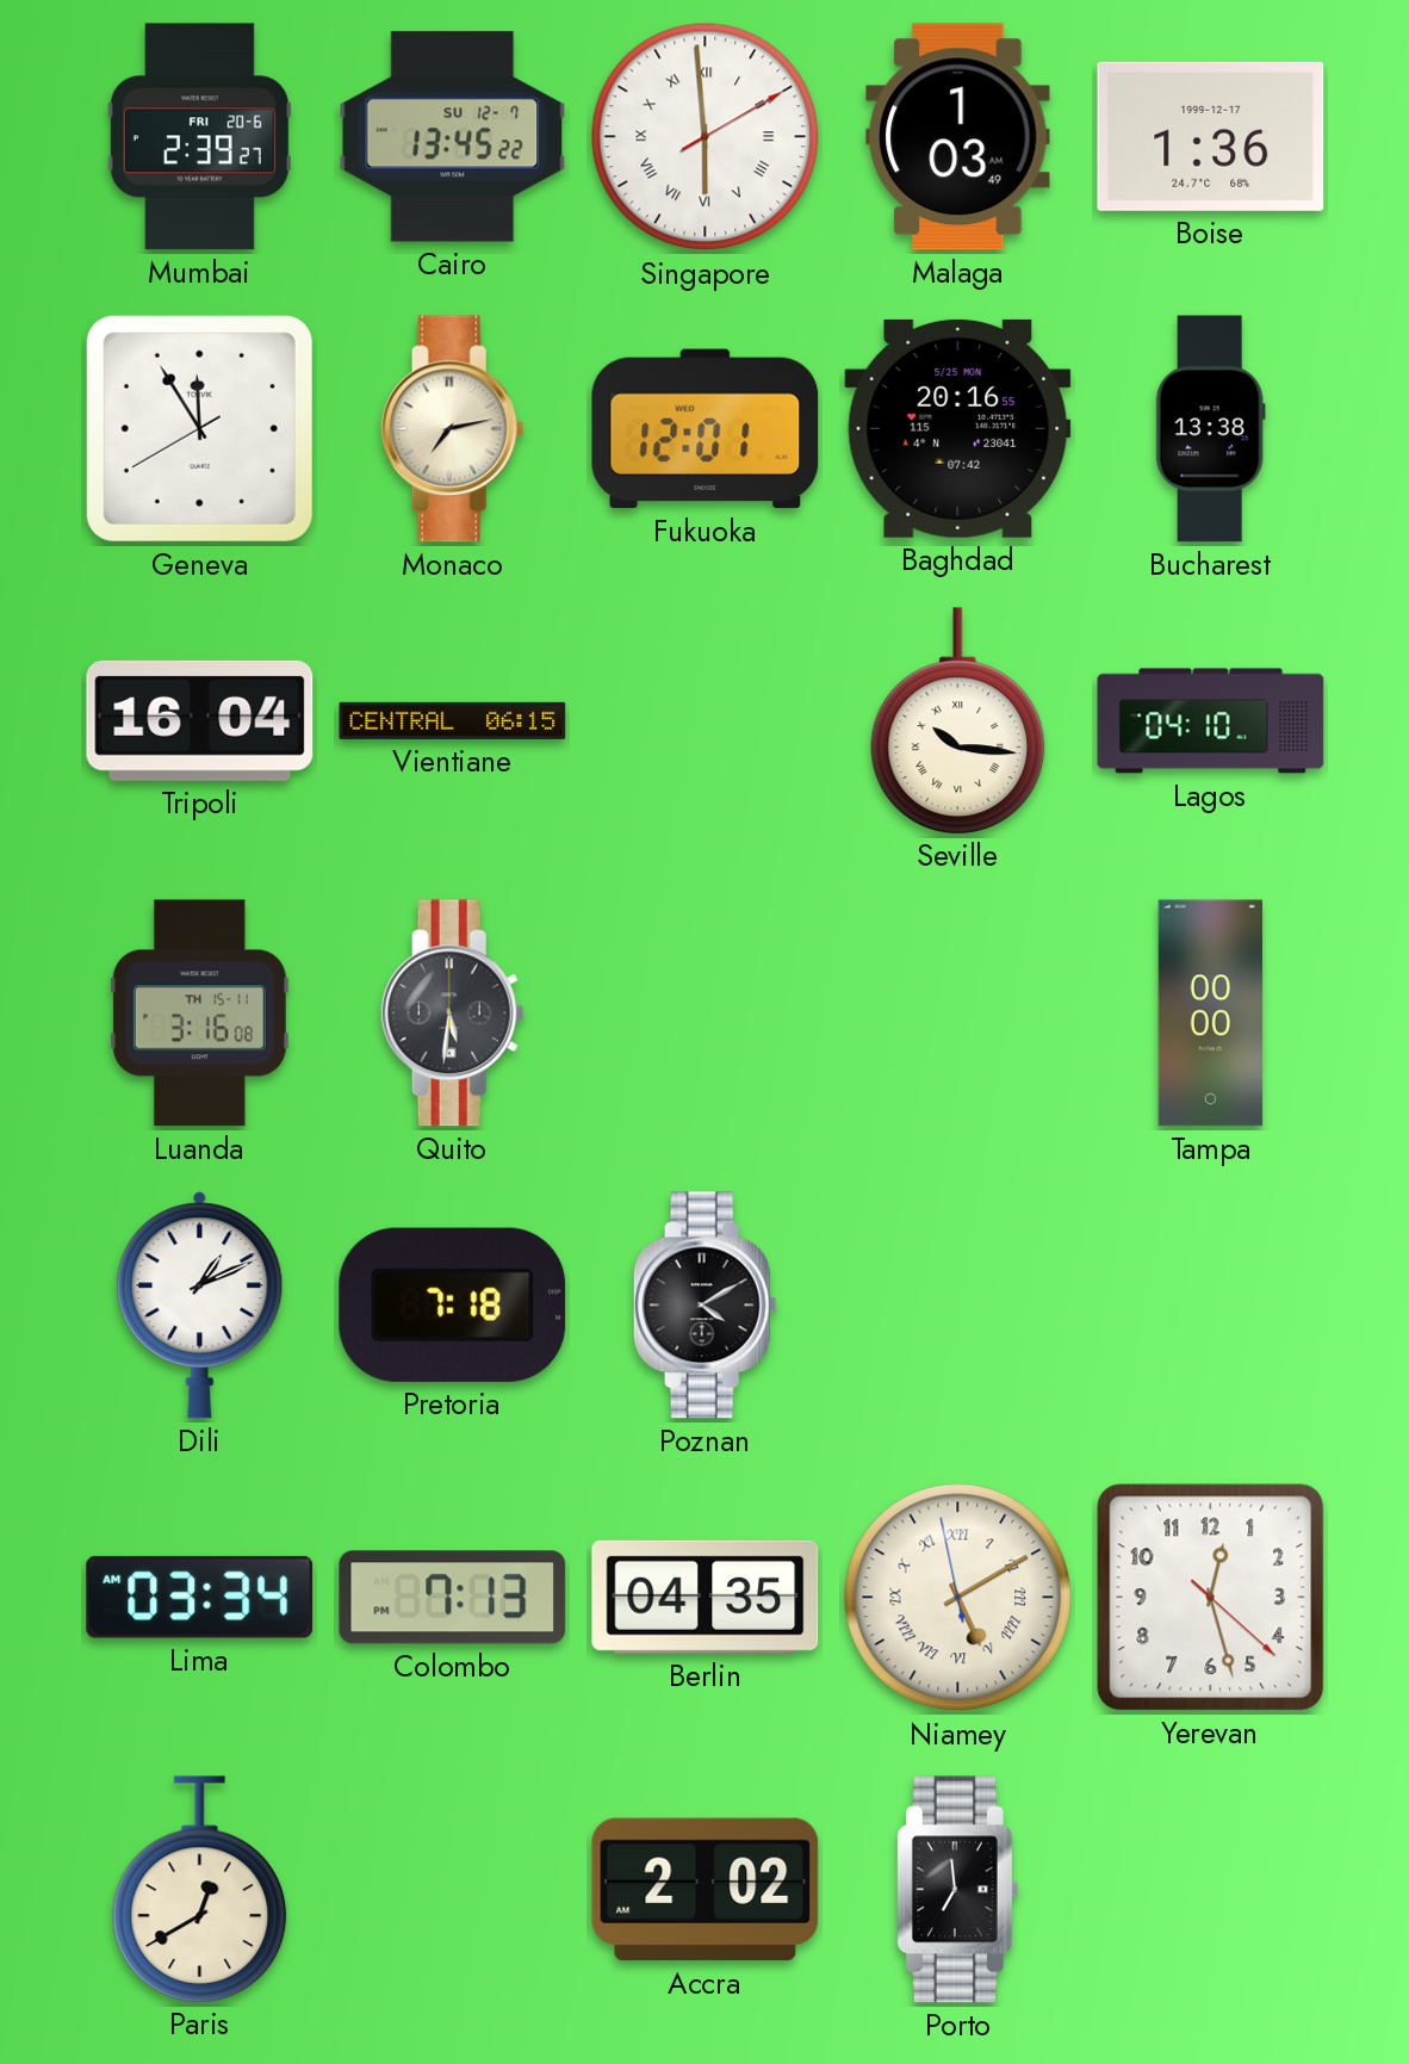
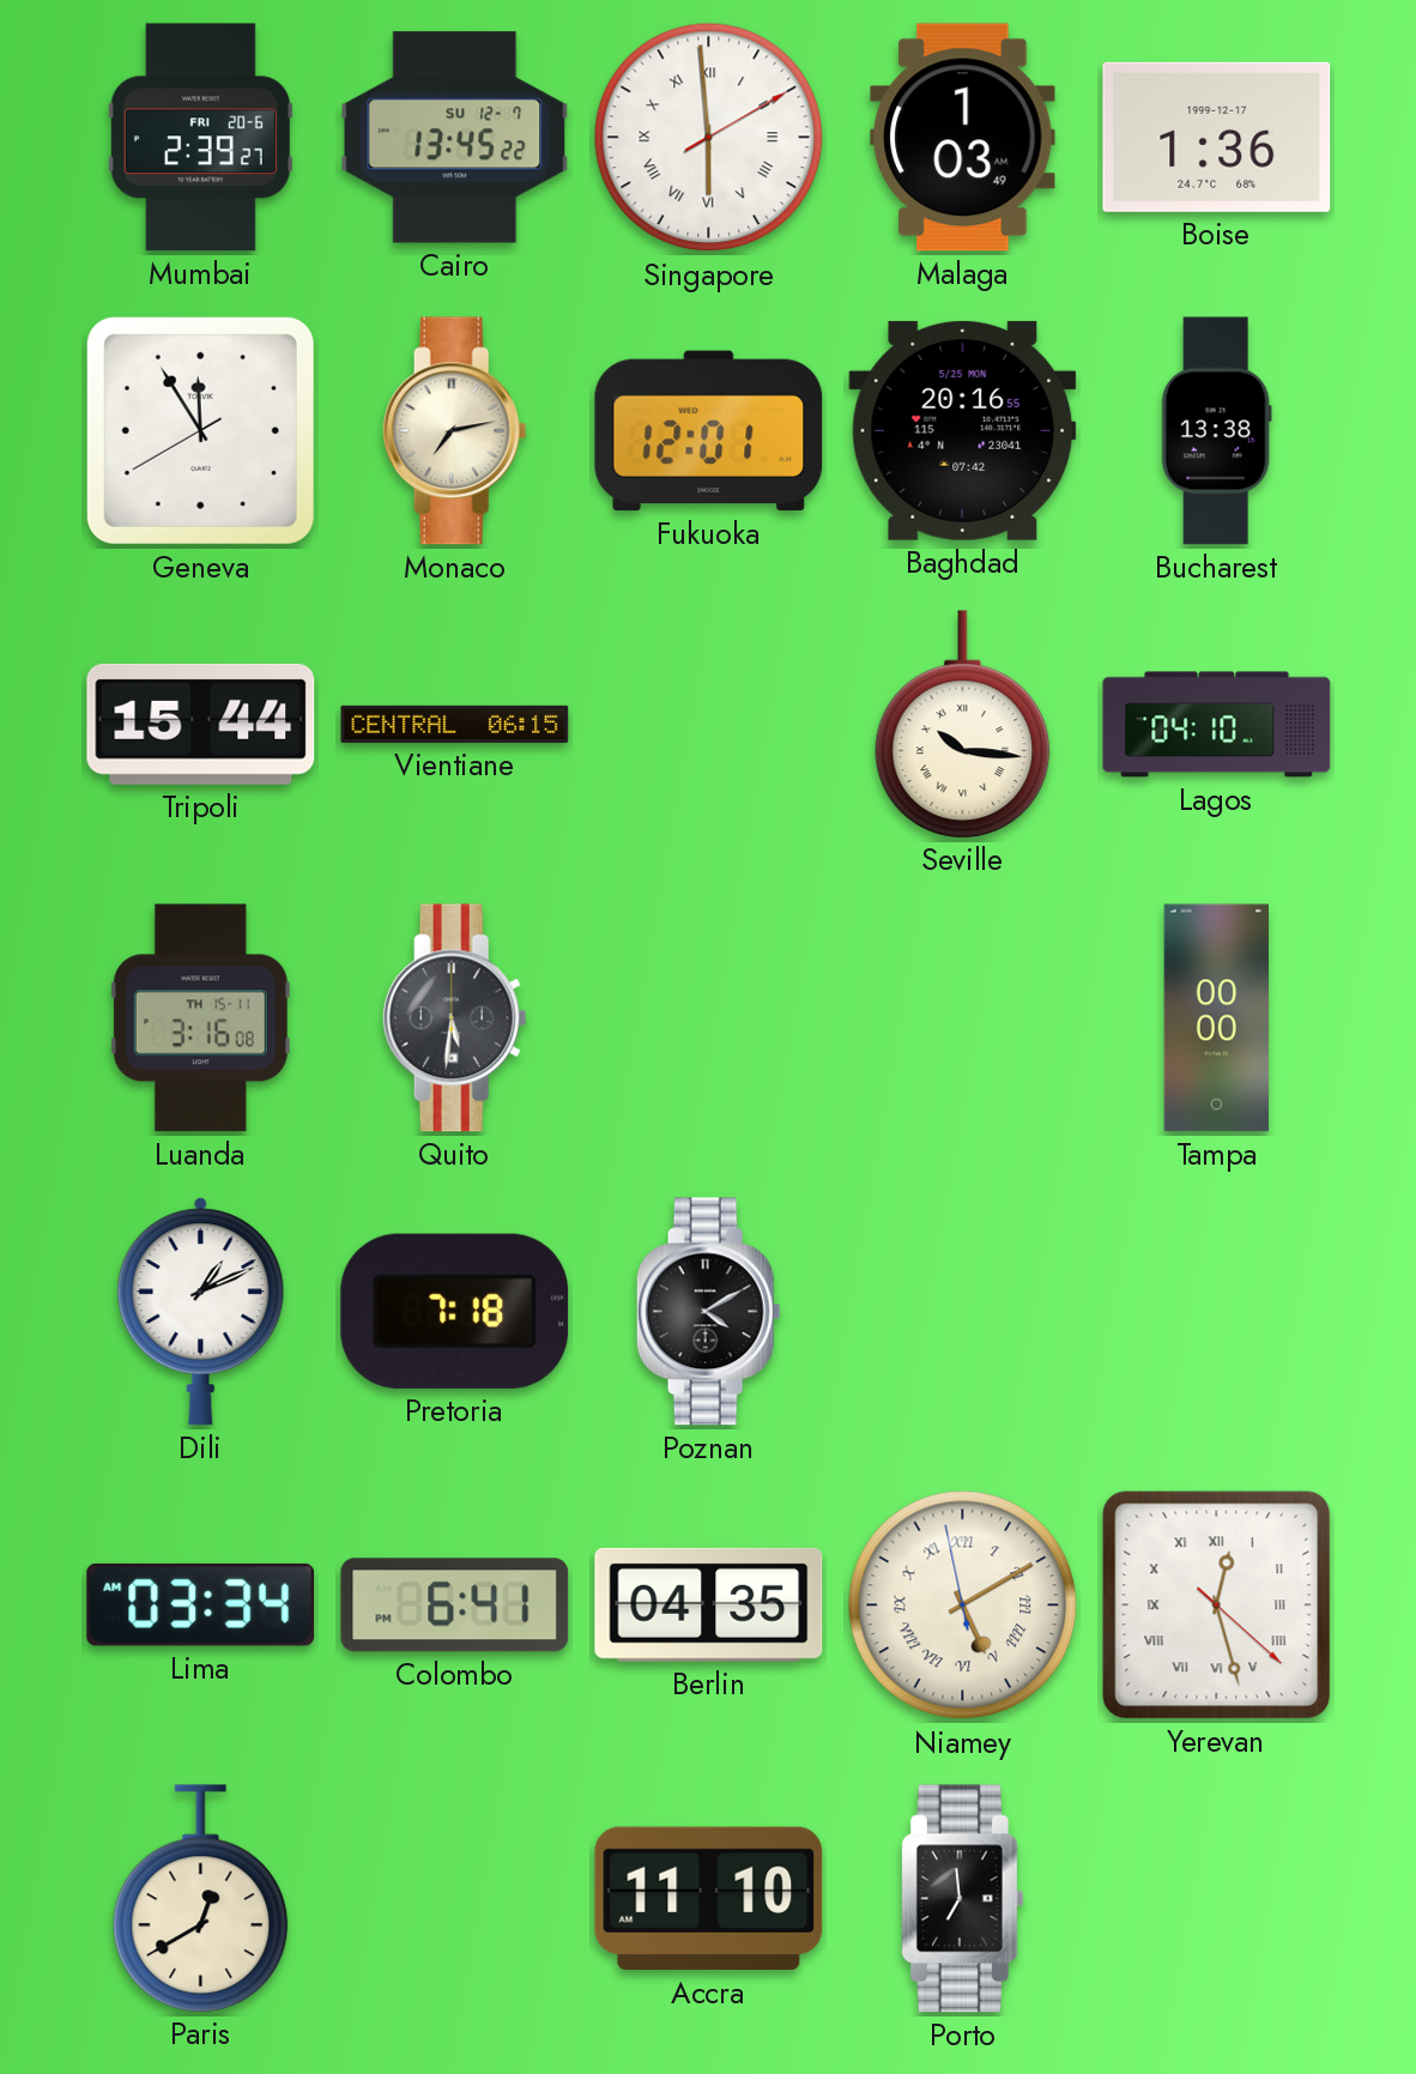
Tripoli: 16:04 -> 15:44 (201, 724)
Colombo: 7:13 -> 6:41 (455, 1606)
Yerevan numerals: Arabic -> Roman (1217, 1606)
Accra: 2:02 -> 11:10 (709, 1899)
